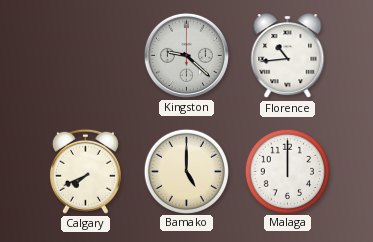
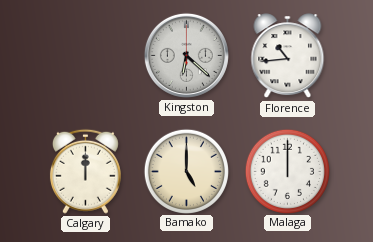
Kingston: 9:22 -> 6:22 (186, 55)
Calgary: 7:41 -> 12:00 (85, 171)
